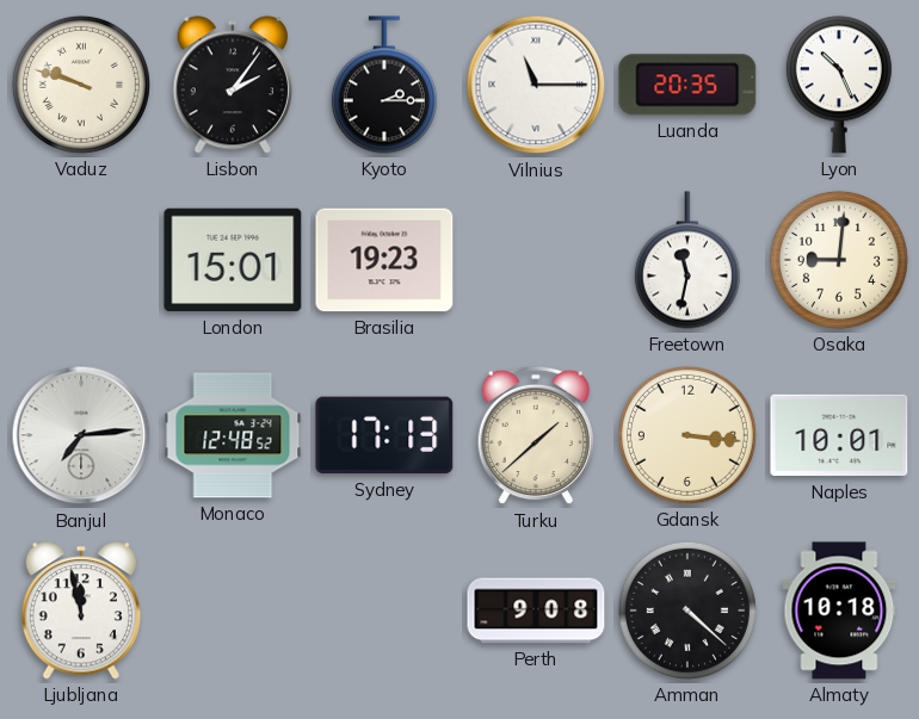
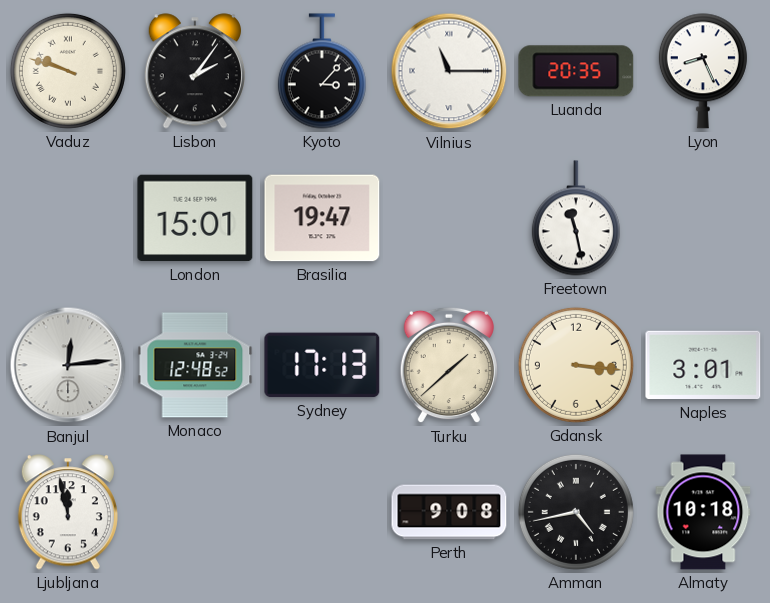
Kyoto: 2:15 -> 3:07 (322, 71)
Lyon: 10:26 -> 8:26 (703, 71)
Brasilia: 19:23 -> 19:47 (322, 218)
Freetown: 11:32 -> 11:28 (576, 218)
Osaka: 9:01 -> none (839, 260)
Banjul: 7:14 -> 12:14 (68, 365)
Naples: 10:01 -> 3:01 (703, 365)
Amman: 4:22 -> 4:43 (576, 512)
